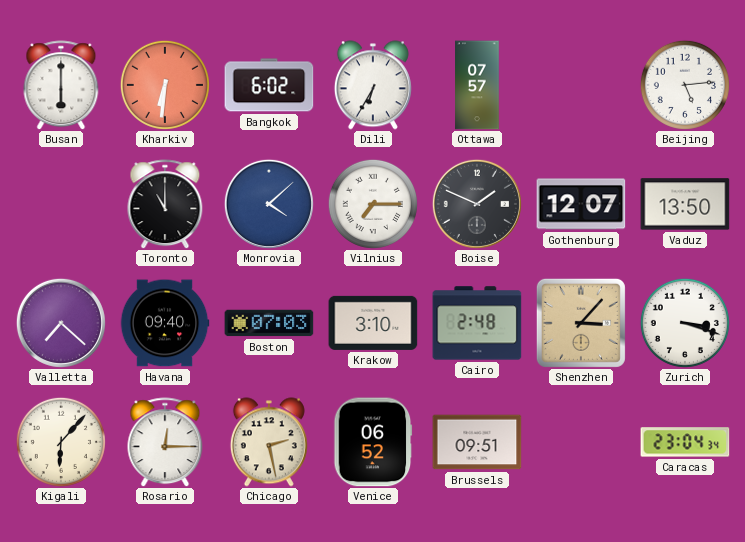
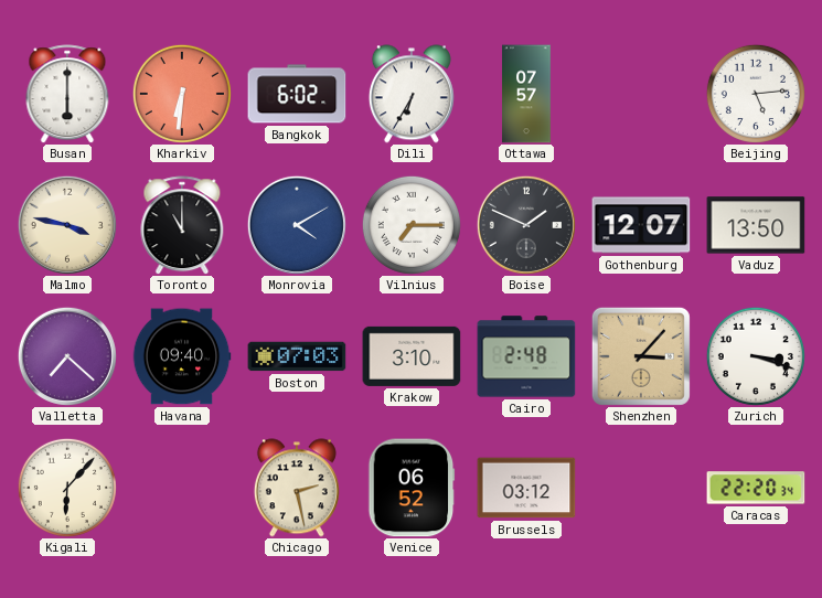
Malmo: none -> 3:47 (67, 225)
Monrovia: 4:08 -> 4:10 (297, 225)
Rosario: 12:15 -> none (165, 442)
Brussels: 09:51 -> 03:12 (526, 488)
Caracas: 23:04 -> 22:20 (756, 488)
